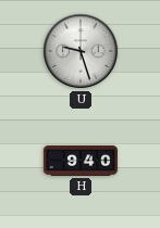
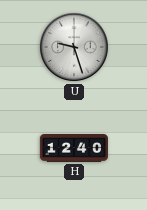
H: 9:40 -> 12:40 (74, 149)
